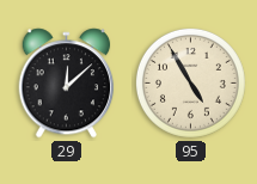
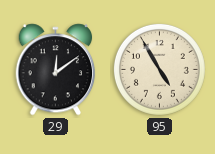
29: 12:08 -> 12:09 (56, 70)
